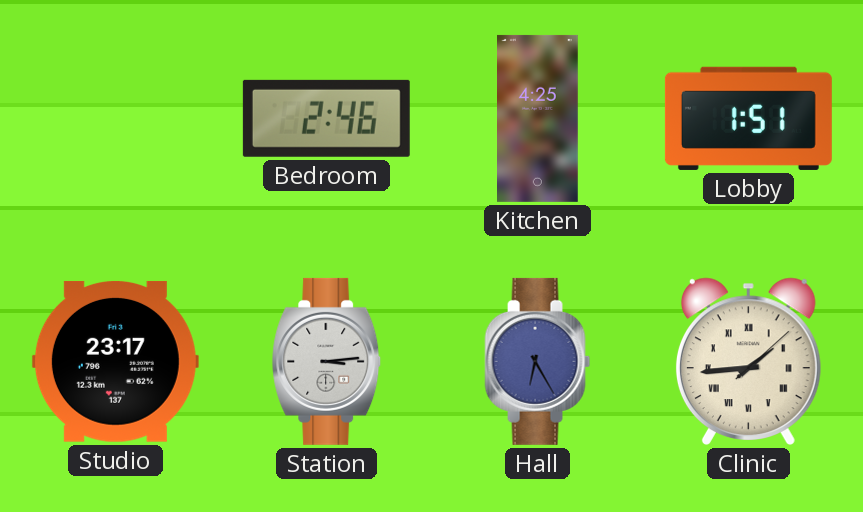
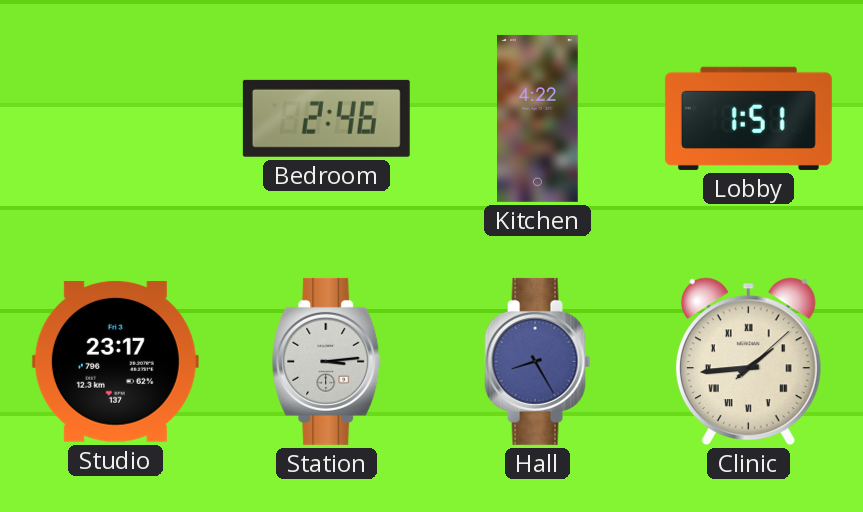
Kitchen: 4:25 -> 4:22 (538, 118)
Hall: 6:25 -> 8:25 (538, 361)
